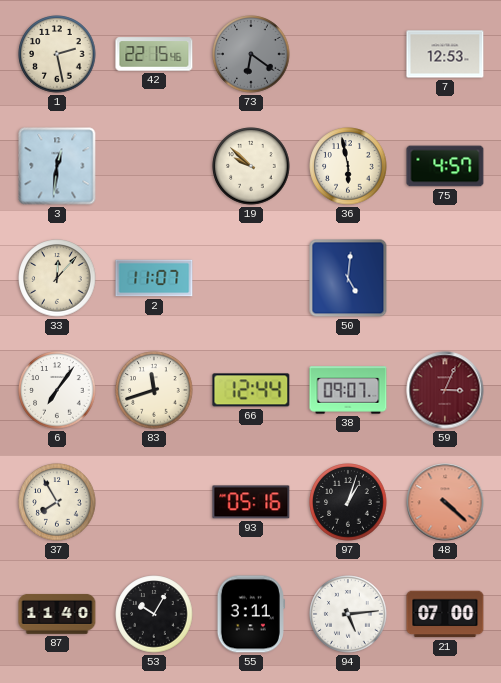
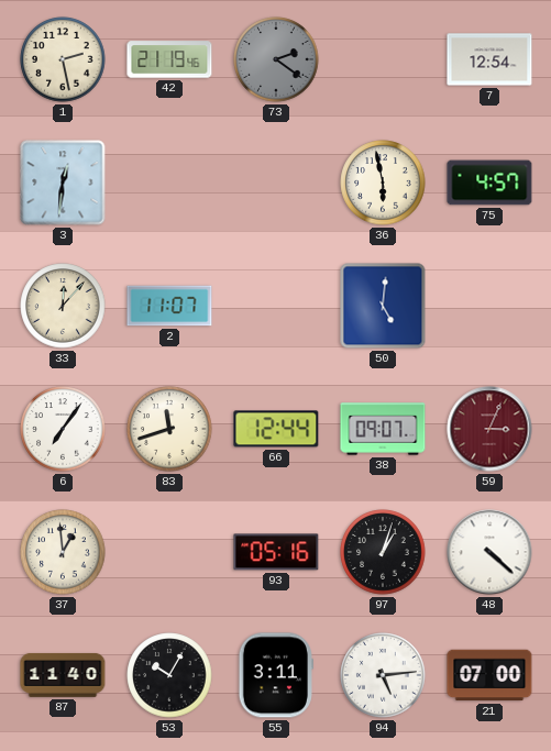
42: 22:15 -> 21:19 (169, 59)
73: 6:21 -> 2:21 (276, 59)
7: 12:53 -> 12:54 (489, 59)
19: 9:52 -> none (251, 166)
37: 7:55 -> 12:59 (63, 552)
48 dial: salmon -> white (489, 552)
